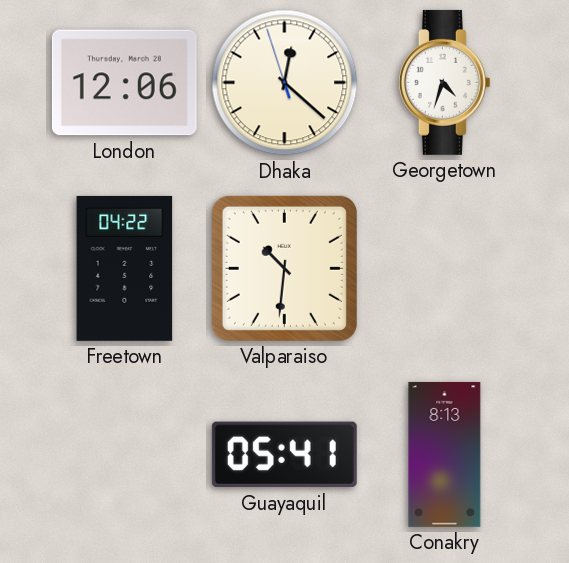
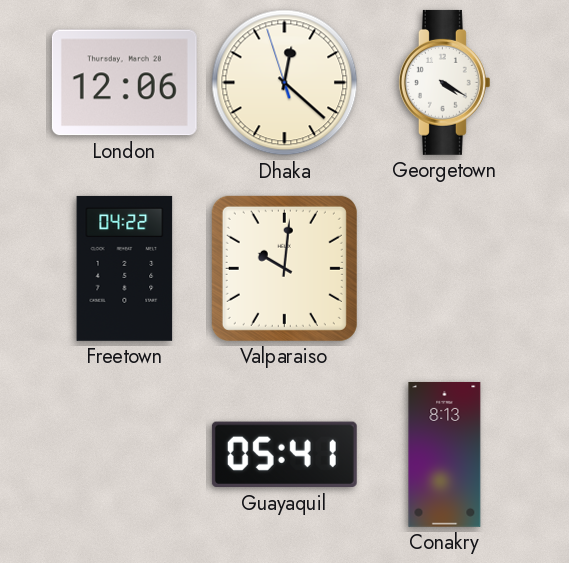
Georgetown: 4:33 -> 4:20 (444, 82)
Valparaiso: 10:31 -> 10:01 (284, 268)
